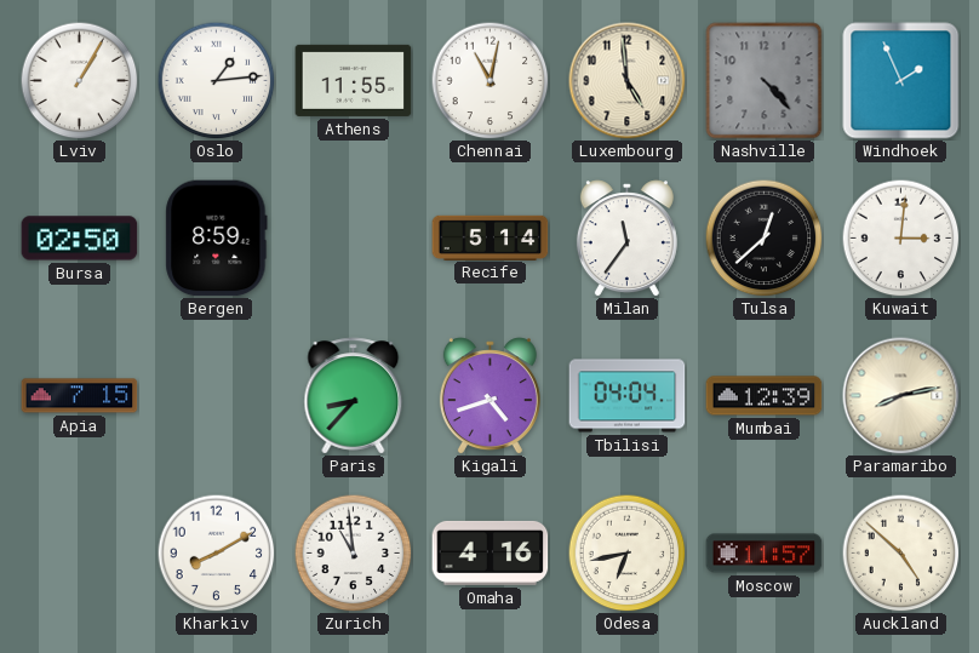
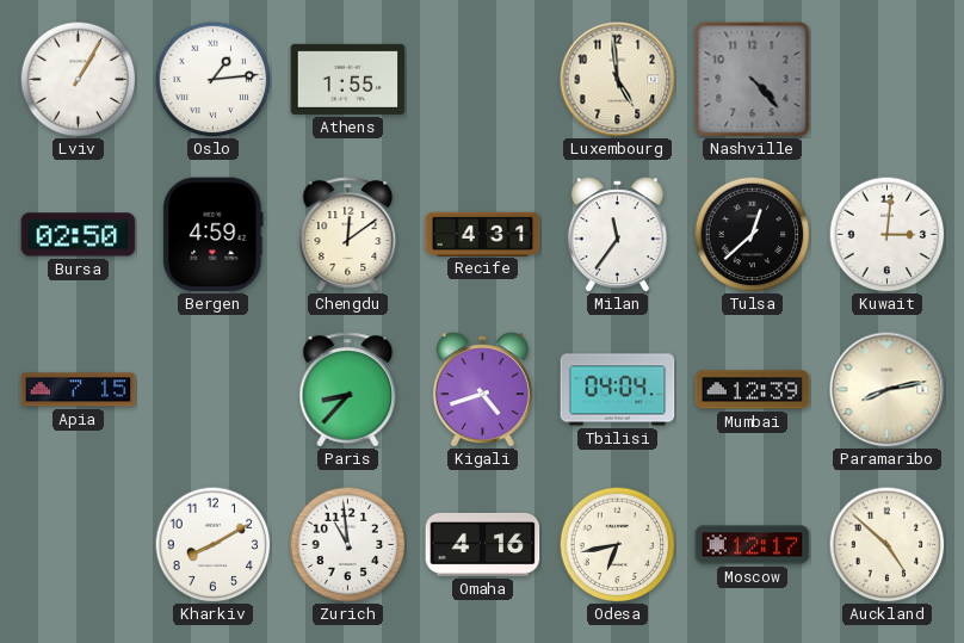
Athens: 11:55 -> 1:55 (348, 79)
Chennai: 11:02 -> none (490, 80)
Windhoek: 1:56 -> none (901, 81)
Bergen: 8:59 -> 4:59 (214, 235)
Chengdu: none -> 12:09 (348, 235)
Recife: 5:14 -> 4:31 (483, 234)
Moscow: 11:57 -> 12:17 (753, 545)
